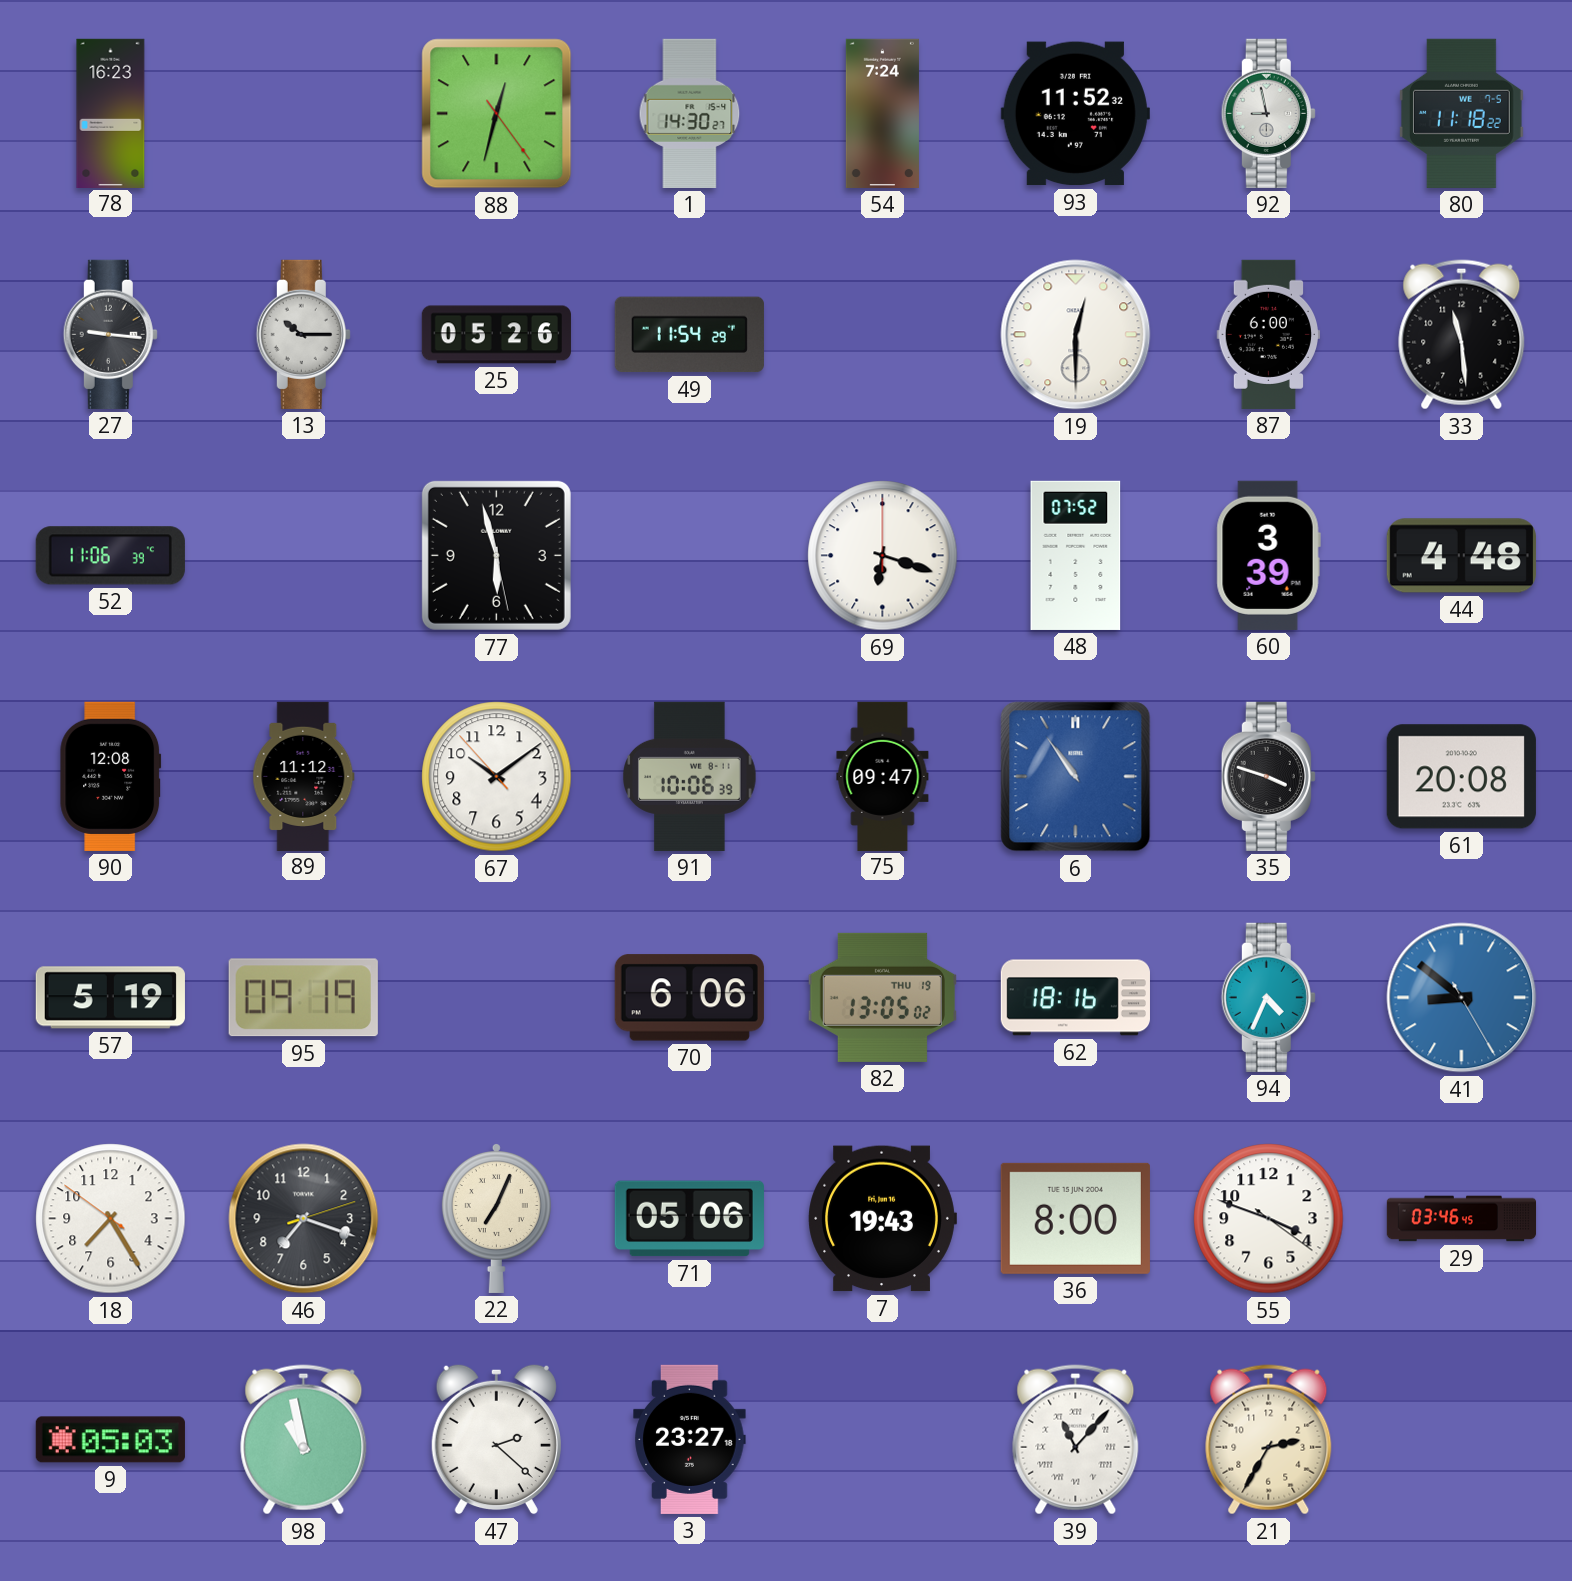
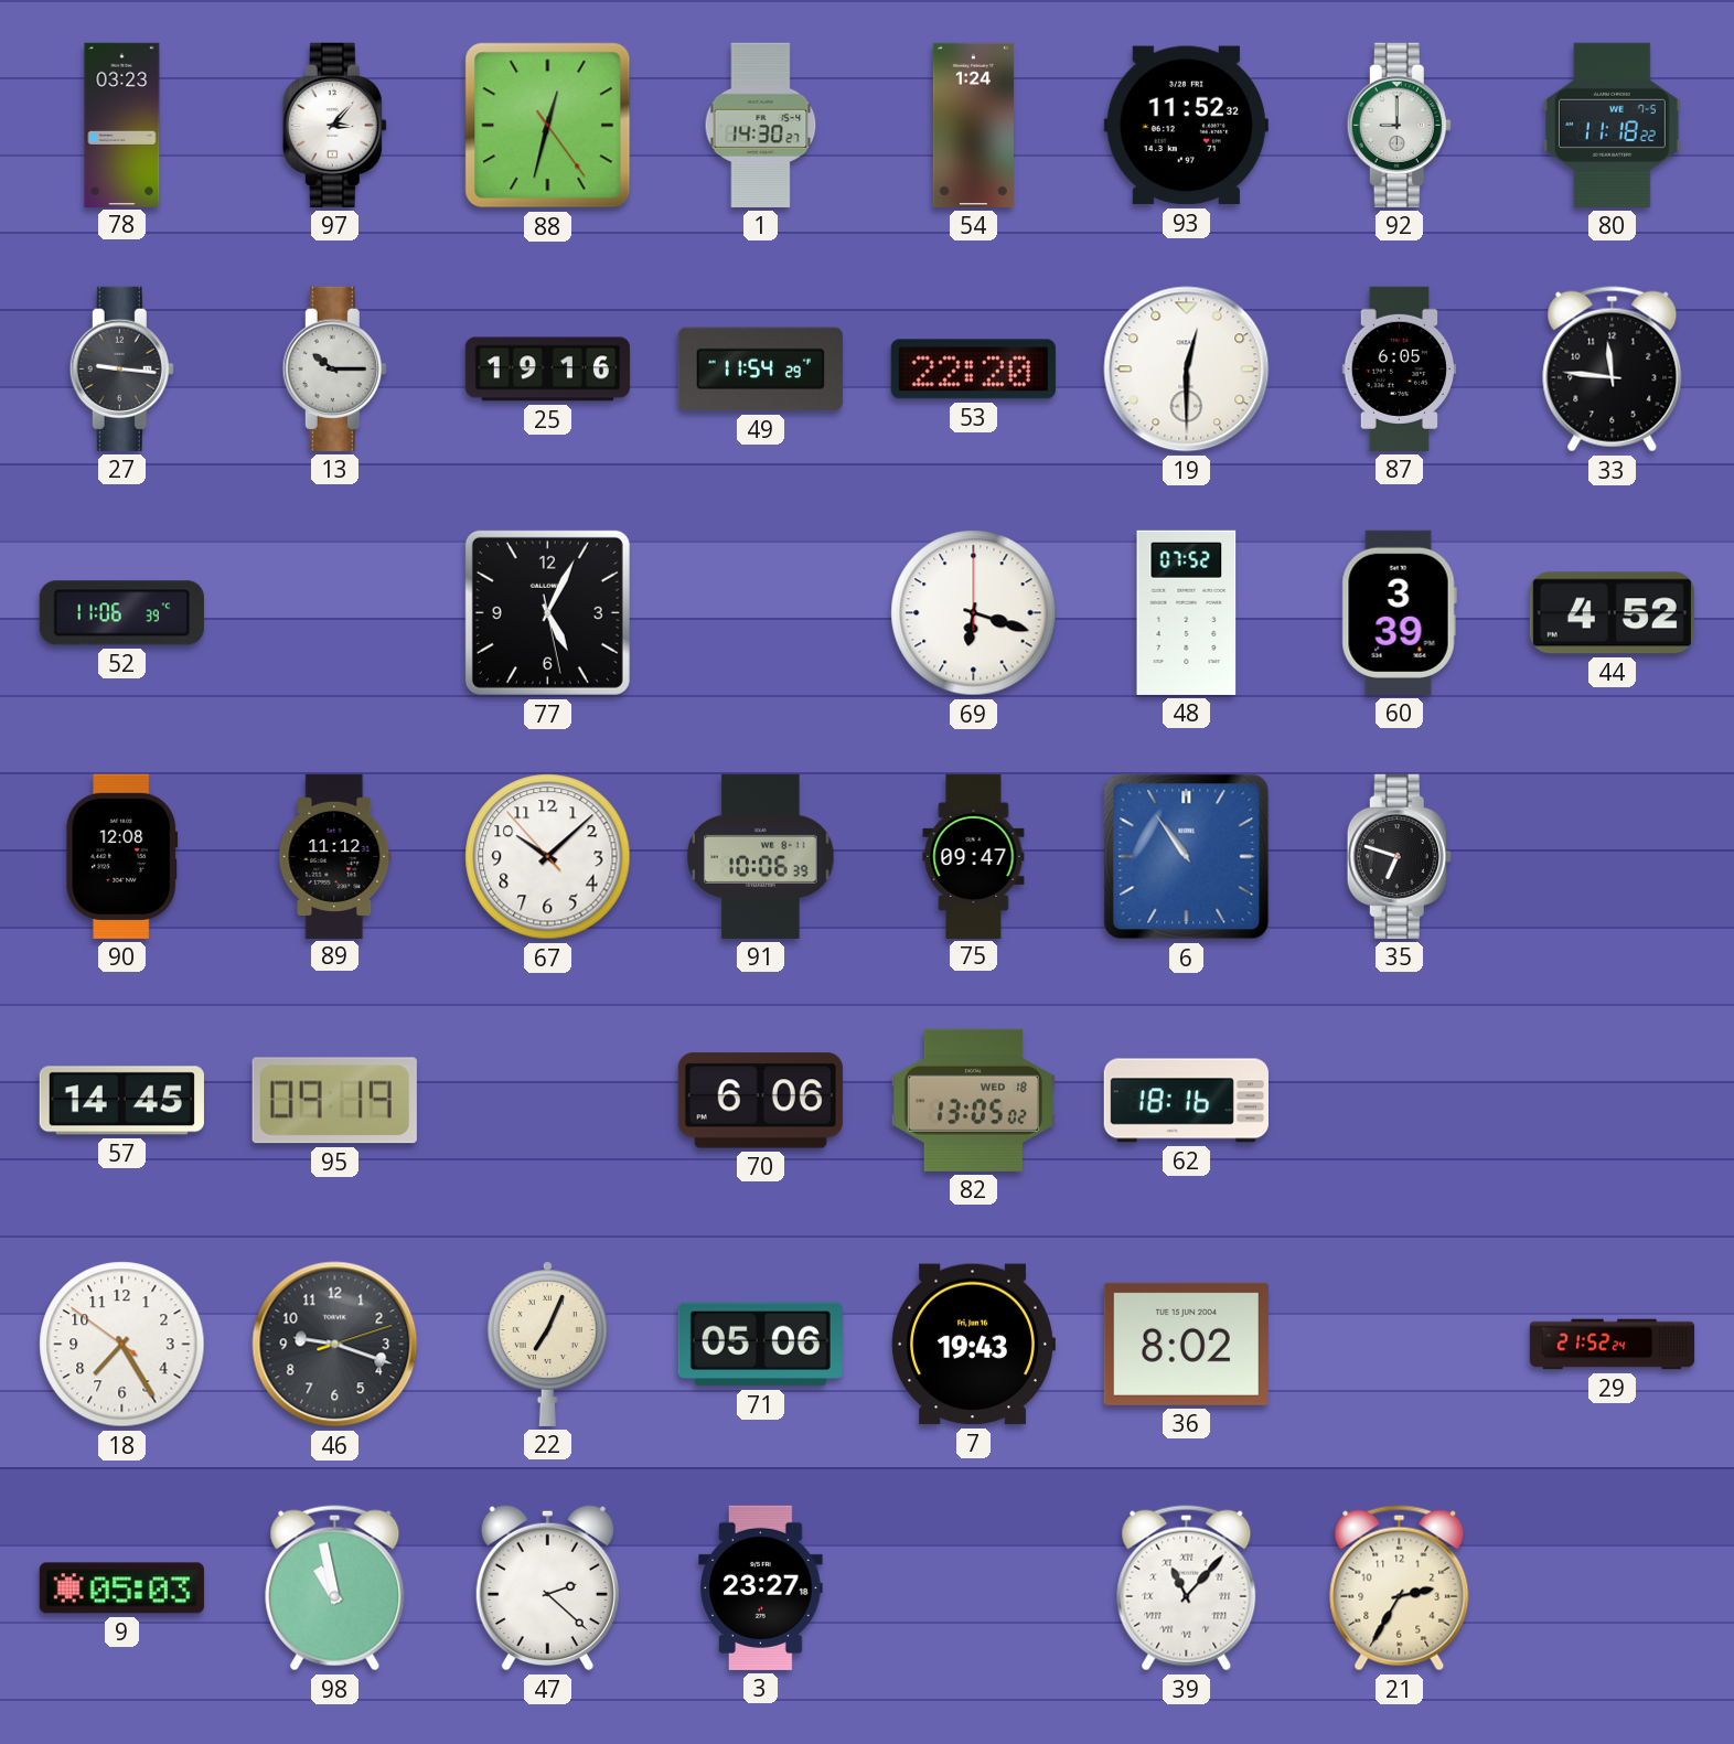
78: 16:23 -> 03:23 (122, 125)
97: none -> 3:07 (334, 125)
54: 7:24 -> 1:24 (973, 125)
92: 8:58 -> 9:00 (1399, 125)
25: 05:26 -> 19:16 (547, 370)
53: none -> 22:20 (973, 370)
87: 6:00 -> 6:05 (1400, 368)
33: 11:29 -> 11:46 (1613, 370)
77: 5:57 -> 5:04 (547, 612)
44: 4:48 -> 4:52 (1612, 613)
67: 10:08 -> 10:07 (548, 857)
35: 3:48 -> 6:48 (1399, 856)
61: 20:08 -> none (1461, 777)
57: 5:19 -> 14:45 (121, 1101)
82 date: THU 19 -> WED 18 (973, 1100)
94: 4:34 -> none (1268, 997)
41: 8:51 -> none (1462, 998)
46: 7:18 -> 9:18 (335, 1345)
36: 8:00 -> 8:02 (1186, 1344)
55: 3:48 -> none (1269, 1219)
29: 03:46 -> 21:52 (1613, 1345)
